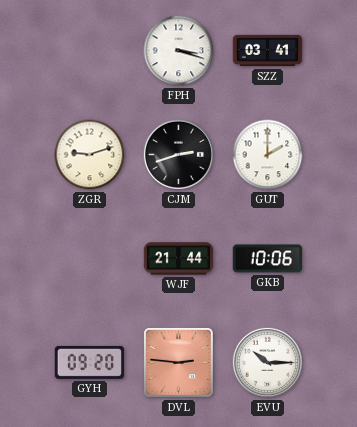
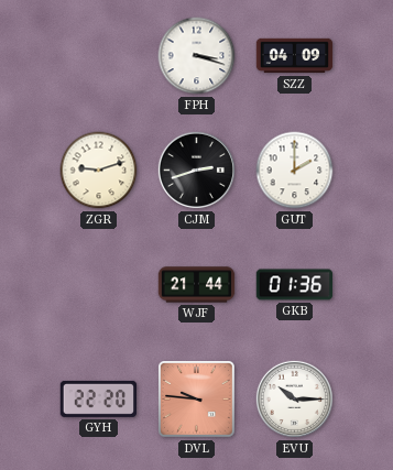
SZZ: 03:41 -> 04:09 (295, 56)
GKB: 10:06 -> 01:36 (295, 285)
GYH: 09:20 -> 22:20 (99, 398)
DVL: 2:46 -> 9:46 (197, 400)
